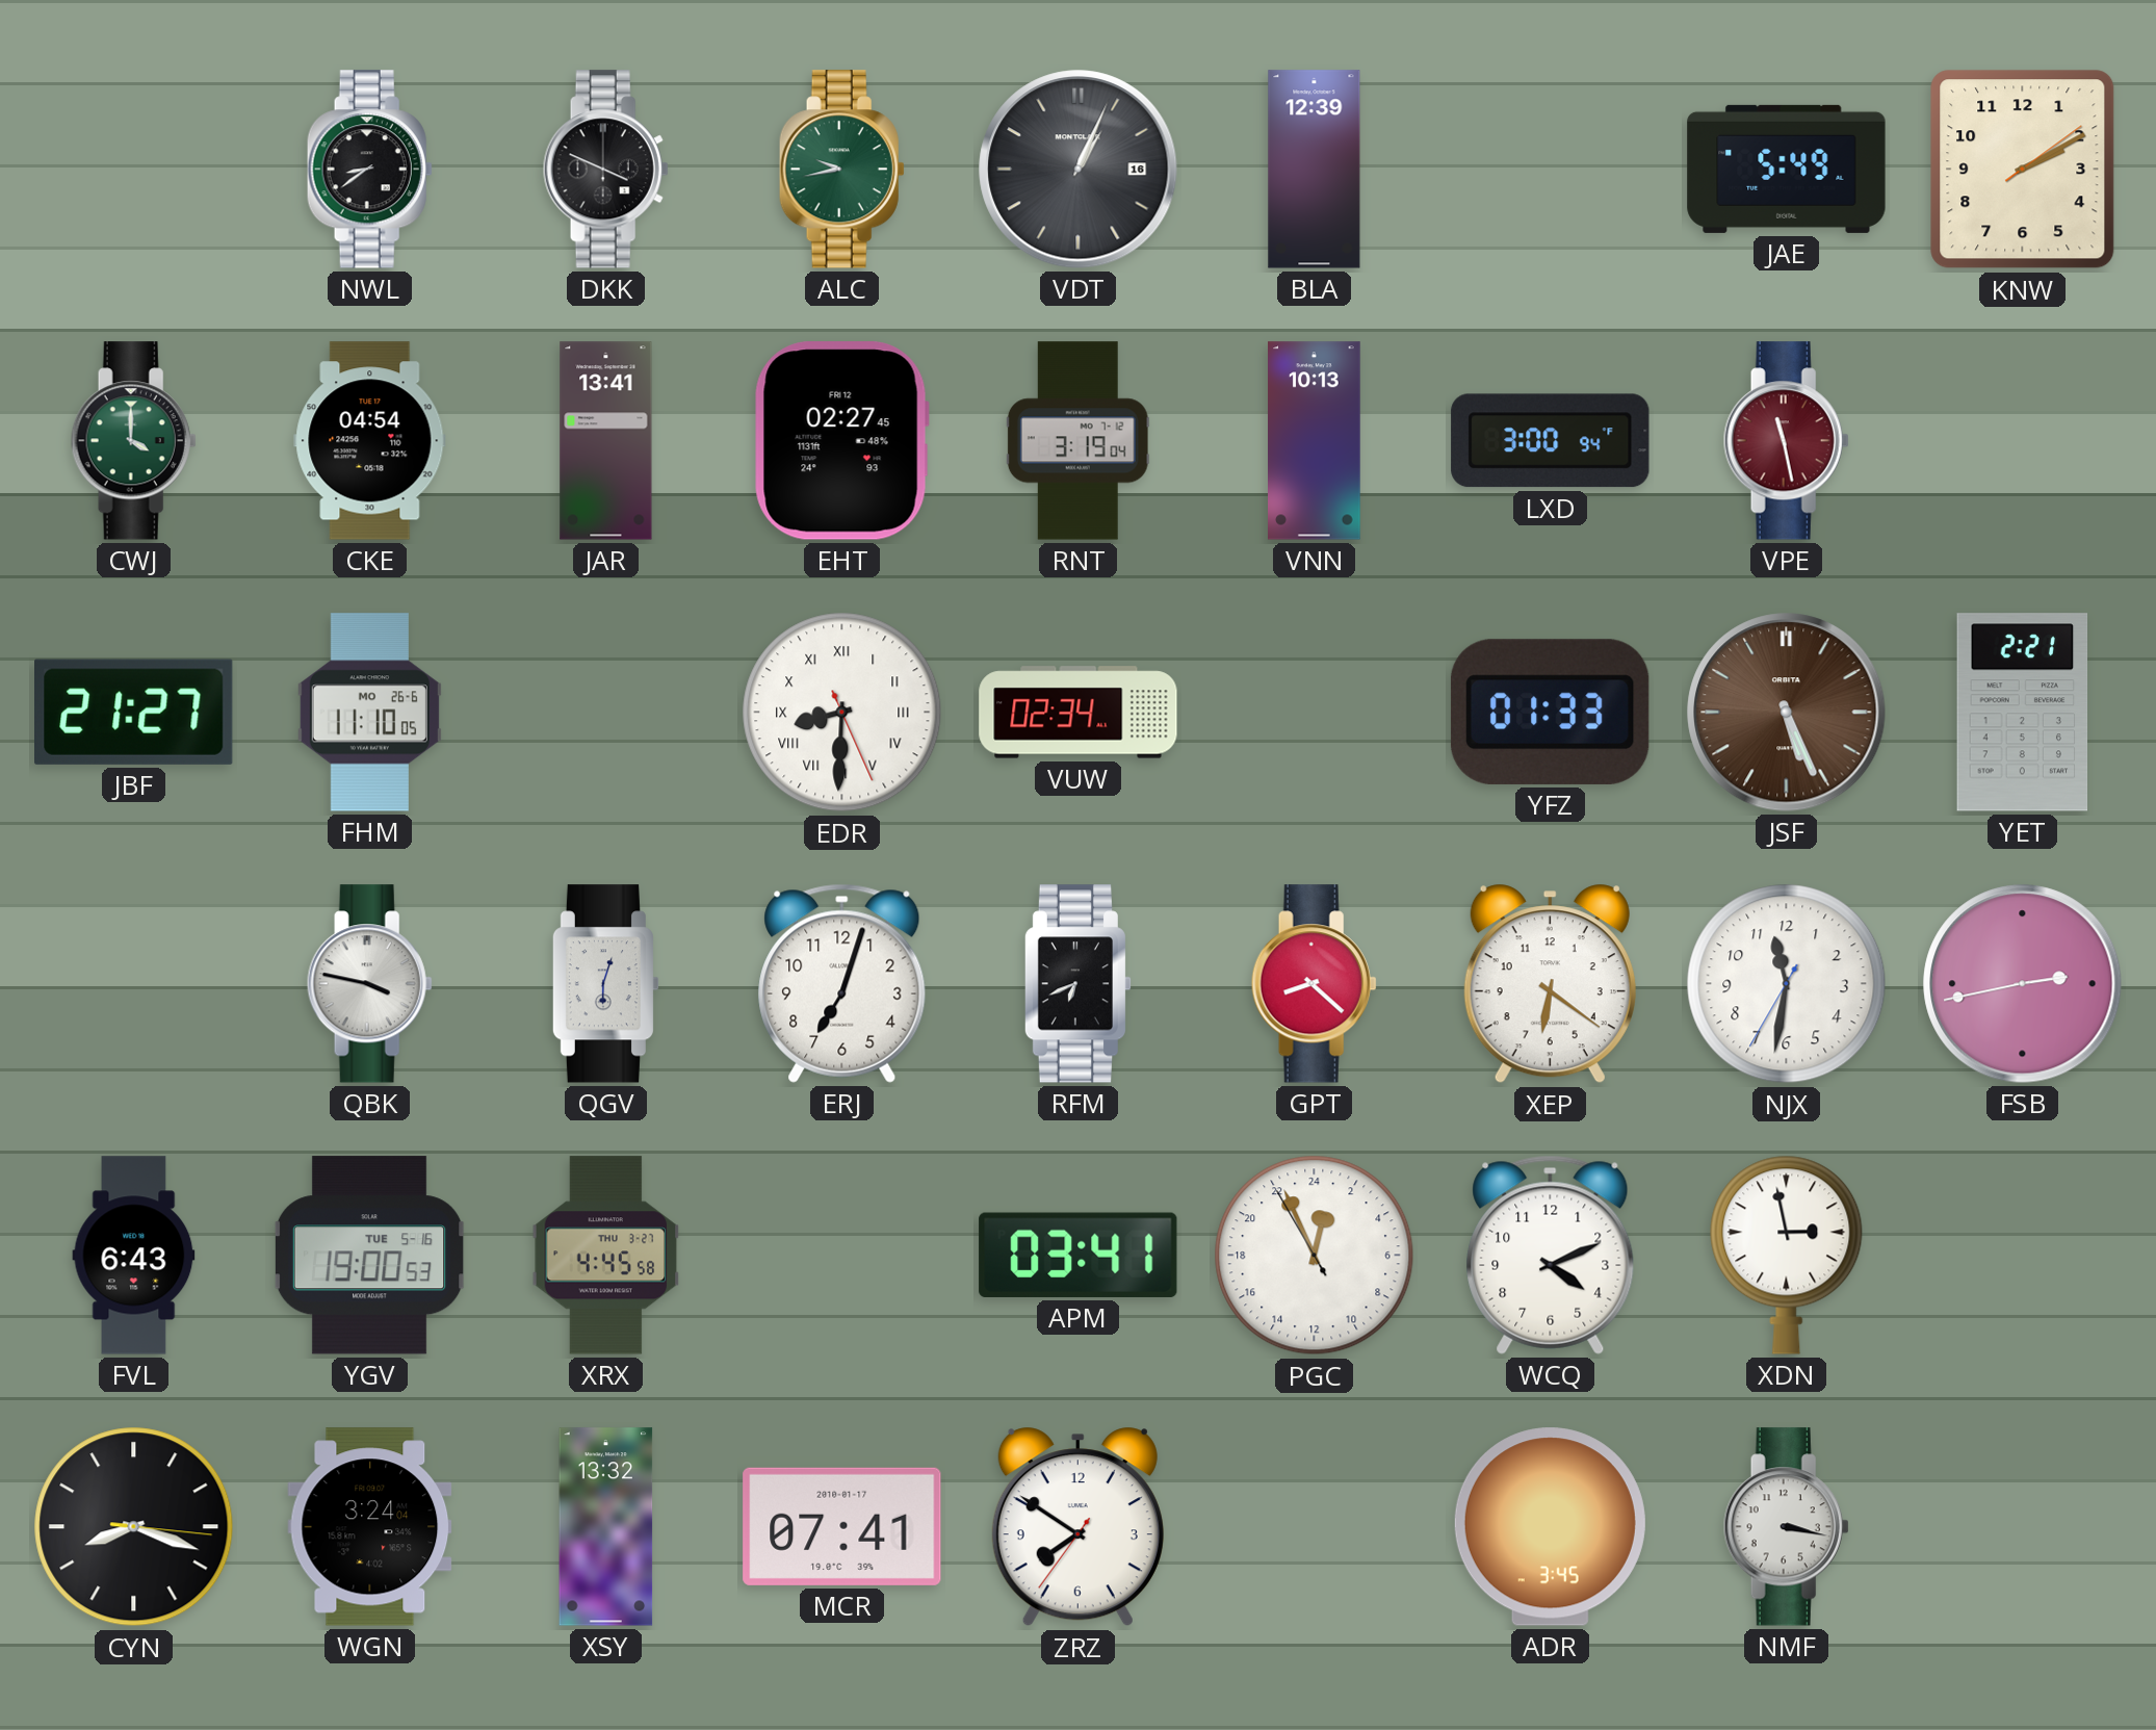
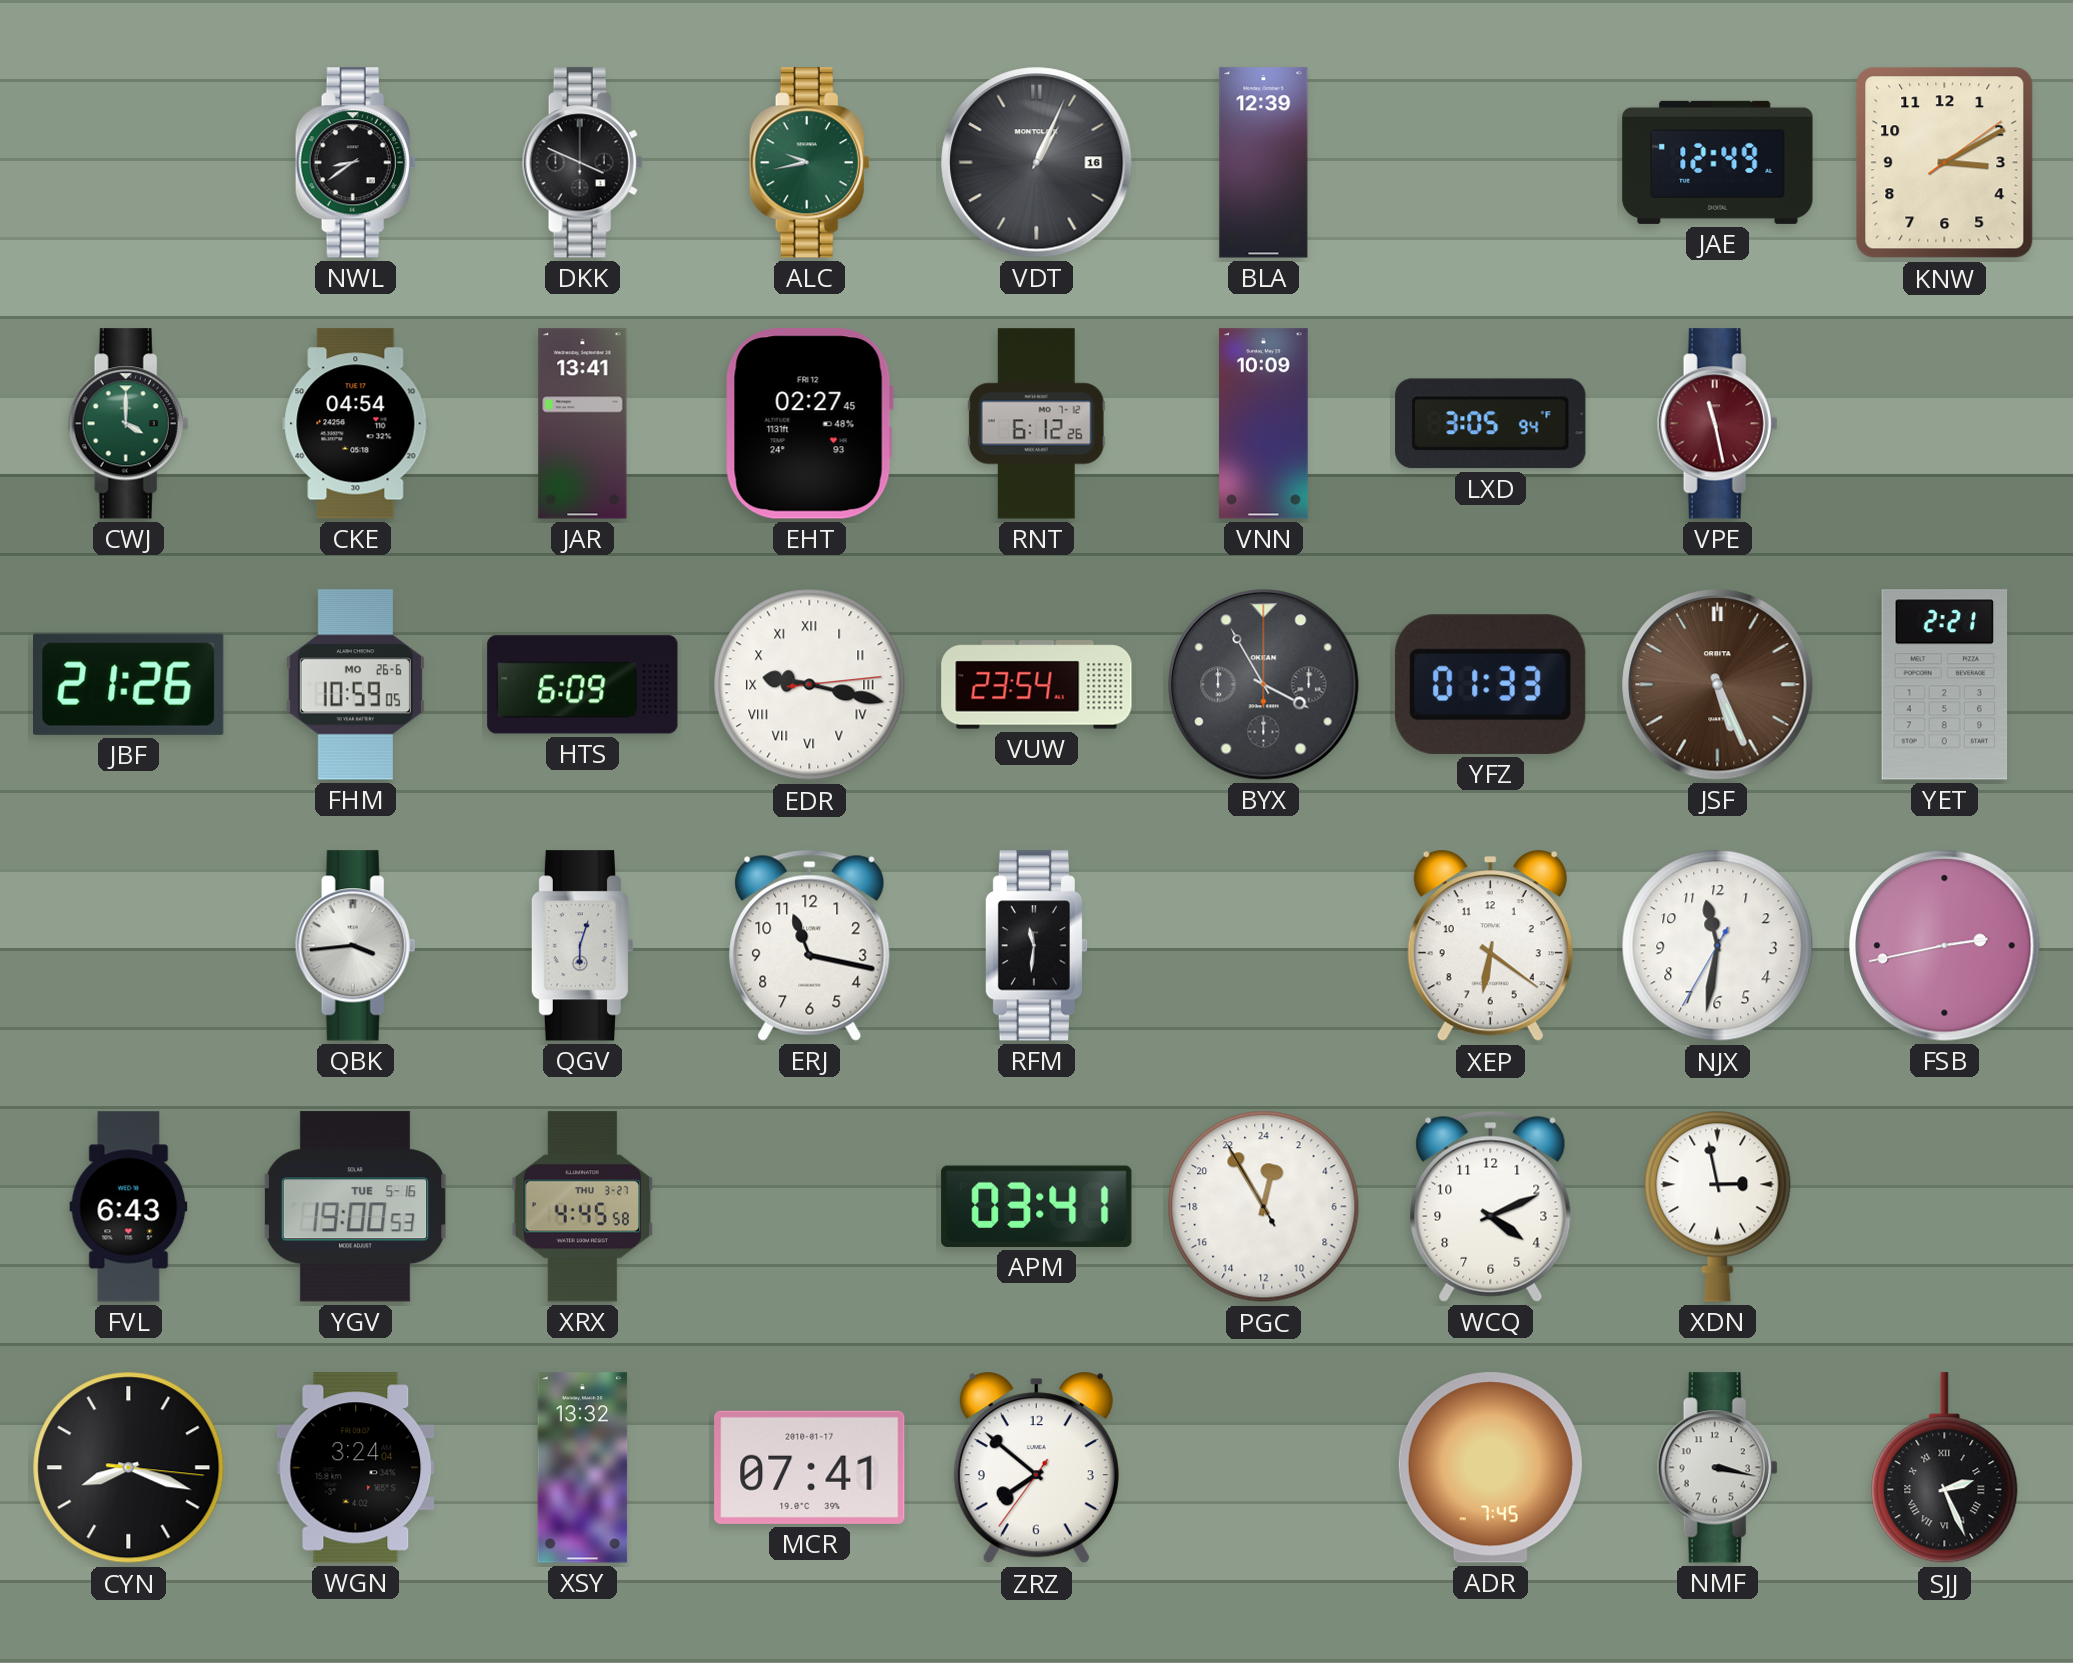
JAE: 5:49 -> 12:49 (1718, 162)
KNW: 2:10 -> 3:10 (1945, 163)
RNT: 3:19 -> 6:12 (1036, 424)
VNN: 10:13 -> 10:09 (1264, 424)
LXD: 3:00 -> 3:05 (1491, 424)
JBF: 21:27 -> 21:26 (129, 684)
FHM: 11:10 -> 10:59 (355, 685)
HTS: none -> 6:09 (583, 685)
EDR: 8:30 -> 9:17 (810, 685)
VUW: 02:34 -> 23:54 (1037, 685)
BYX: none -> 3:55 (1264, 685)
QBK: 3:47 -> 3:44 (355, 946)
ERJ: 7:03 -> 11:17 (810, 945)
RFM: 6:41 -> 11:31 (1036, 946)
GPT: 8:22 -> none (1314, 984)
PGC: 0:55 -> 0:54 (1264, 1207)
ZRZ: 7:50 -> 7:51 (1036, 1468)
ADR: 3:45 -> 7:45 (1490, 1468)
SJJ: none -> 2:26 (1945, 1468)
